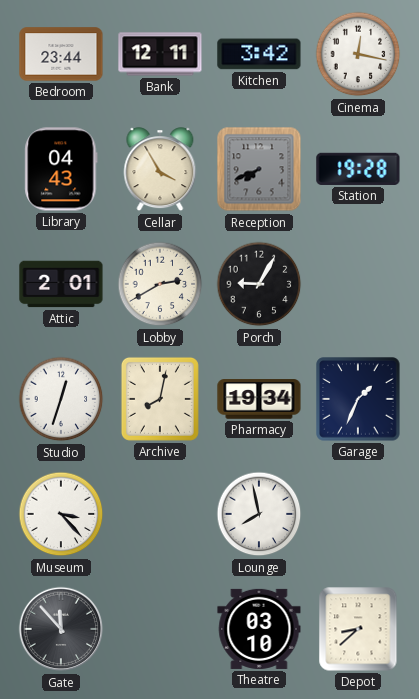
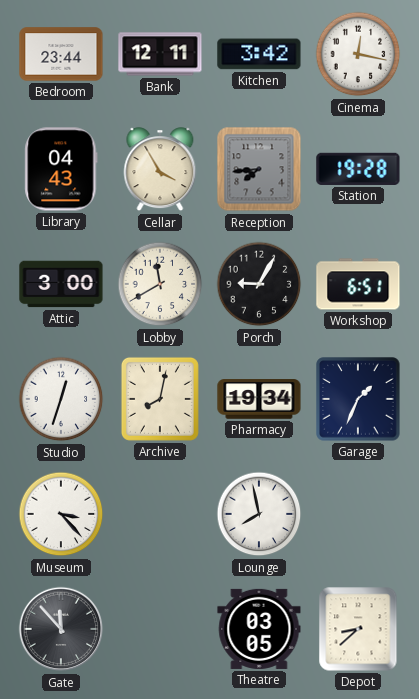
Reception: 7:41 -> 7:44 (259, 169)
Attic: 2:01 -> 3:00 (61, 284)
Lobby: 2:40 -> 11:40 (160, 284)
Workshop: none -> 6:51 (358, 284)
Theatre: 03:10 -> 03:05 (259, 629)
